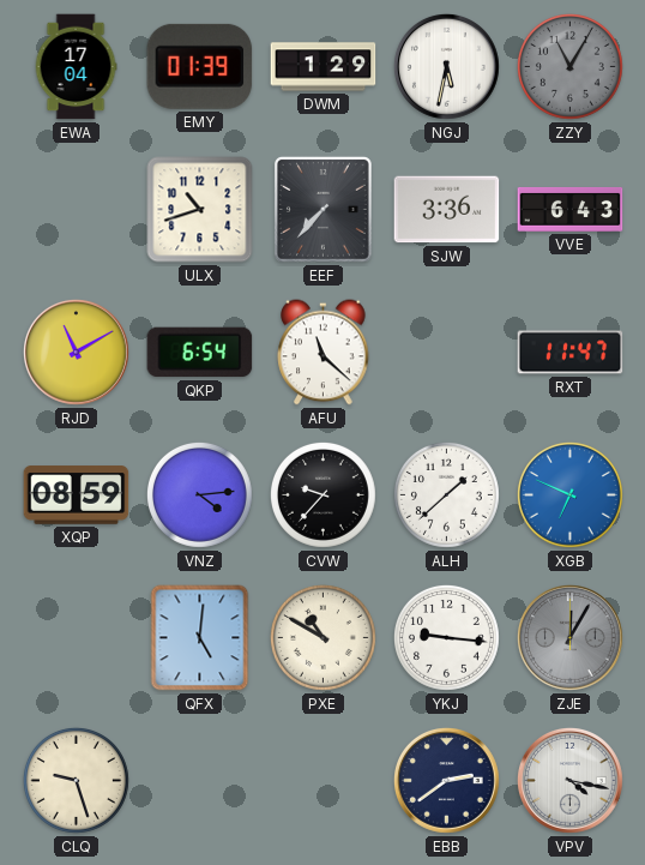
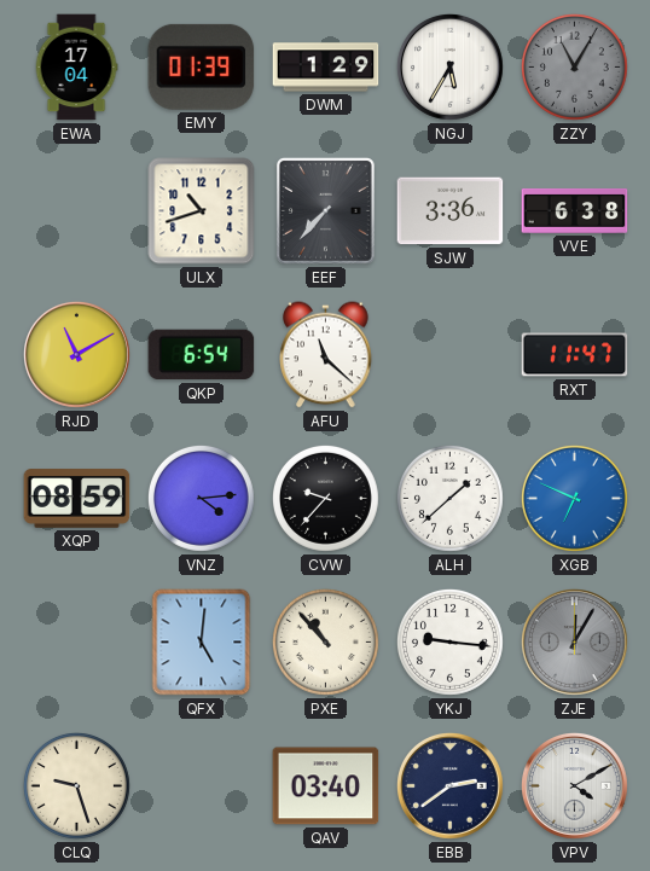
NGJ: 5:32 -> 5:35 (449, 66)
VVE: 6:43 -> 6:38 (575, 210)
PXE: 10:50 -> 10:53 (325, 641)
QAV: none -> 03:40 (326, 786)
VPV: 4:17 -> 4:10 (574, 785)
